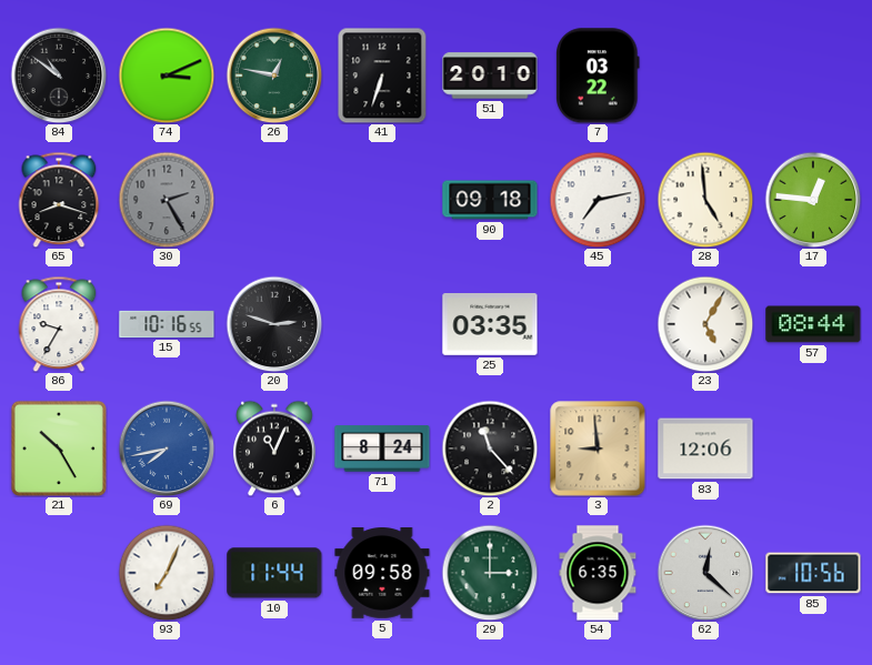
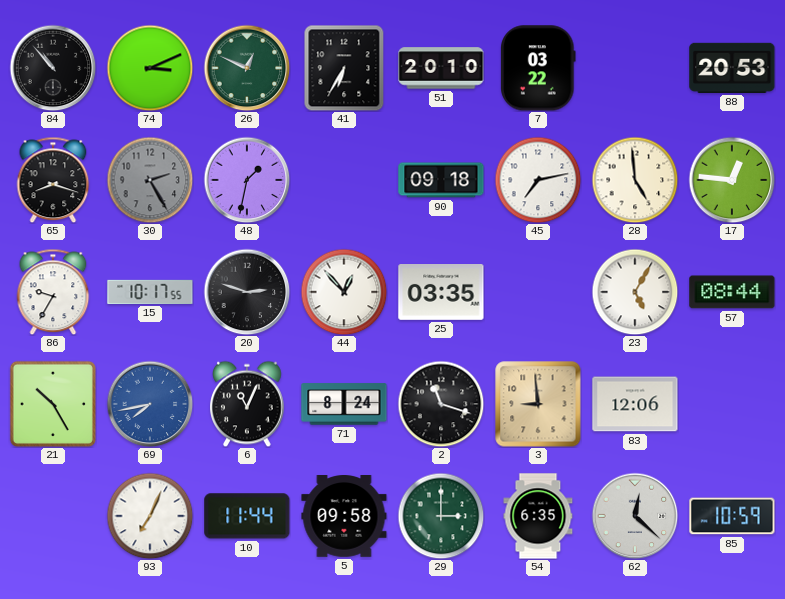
84: 10:51 -> 10:53 (53, 68)
26: 12:47 -> 12:49 (247, 68)
41: 6:33 -> 6:35 (344, 68)
88: none -> 20:53 (732, 68)
48: none -> 1:32 (247, 180)
15: 10:16 -> 10:17 (150, 292)
44: none -> 12:53 (344, 292)
2: 11:23 -> 11:18 (441, 404)
85: 10:56 -> 10:59 (732, 516)
